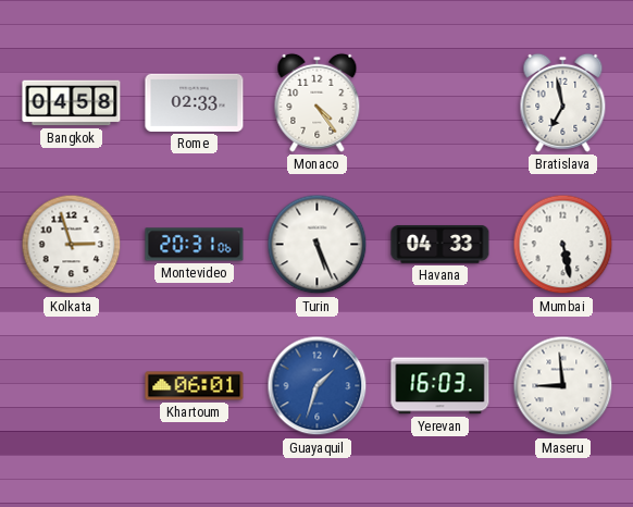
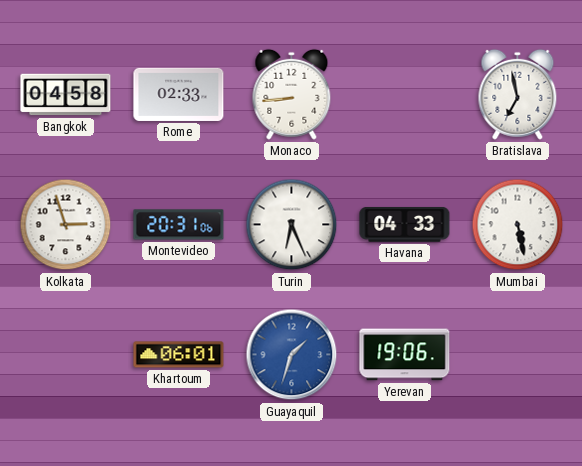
Monaco: 4:24 -> 8:44 (292, 94)
Turin: 5:26 -> 6:26 (292, 225)
Yerevan: 16:03 -> 19:06 (405, 355)
Maseru: 8:59 -> none (563, 386)
